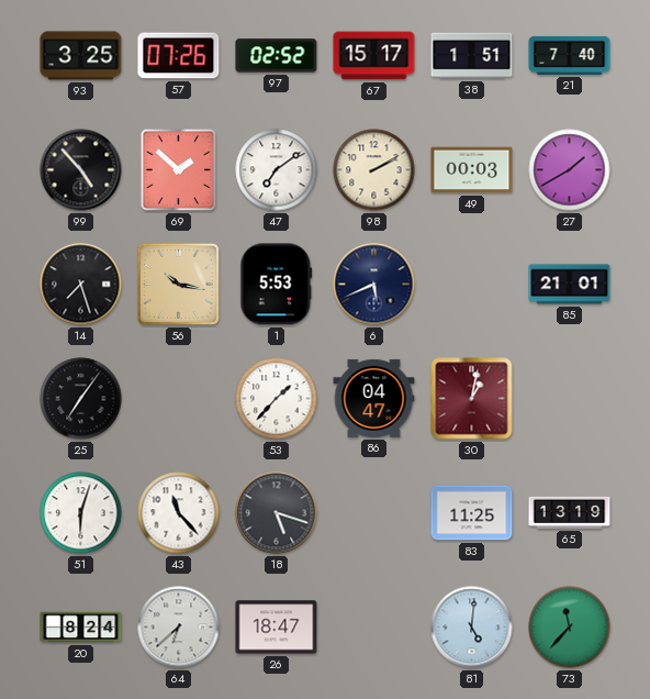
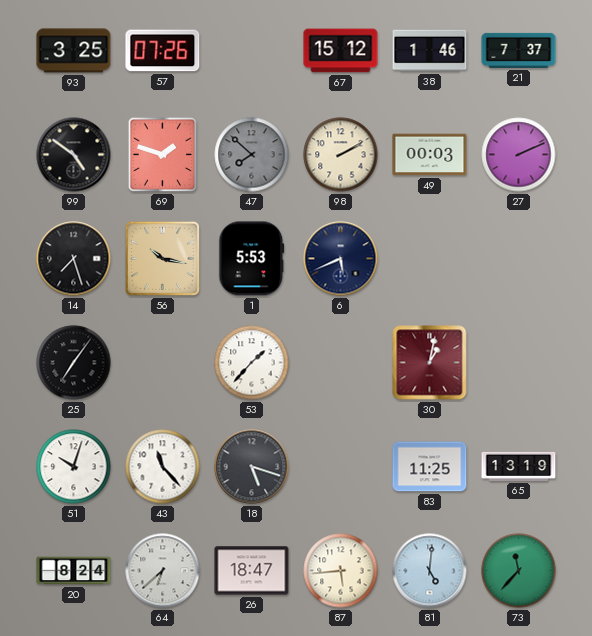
97: 02:52 -> none (277, 56)
67: 15:17 -> 15:12 (341, 51)
38: 1:51 -> 1:46 (430, 51)
21: 7:40 -> 7:37 (519, 50)
99: 4:53 -> 4:51 (74, 155)
69: 1:52 -> 1:48 (163, 155)
47: 7:09 -> 7:52 (252, 155)
47 dial: white -> grey (252, 155)
27: 1:40 -> 2:11 (519, 155)
85: 21:01 -> none (570, 285)
86: 04:47 -> none (374, 398)
51: 6:03 -> 10:03 (74, 467)
87: none -> 5:44 (341, 571)
